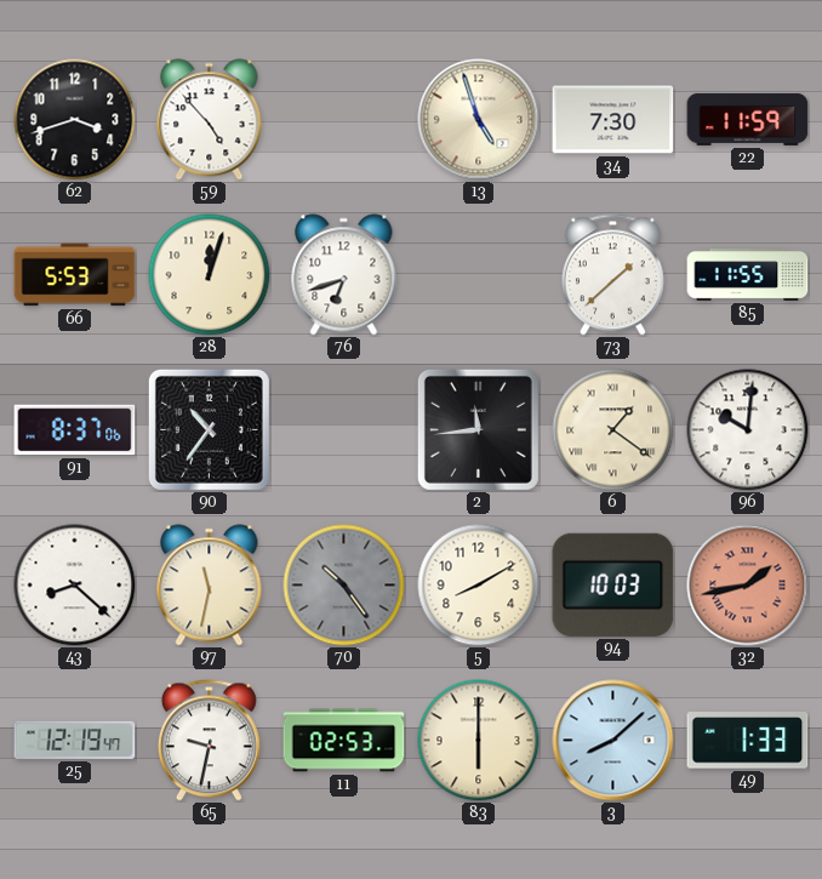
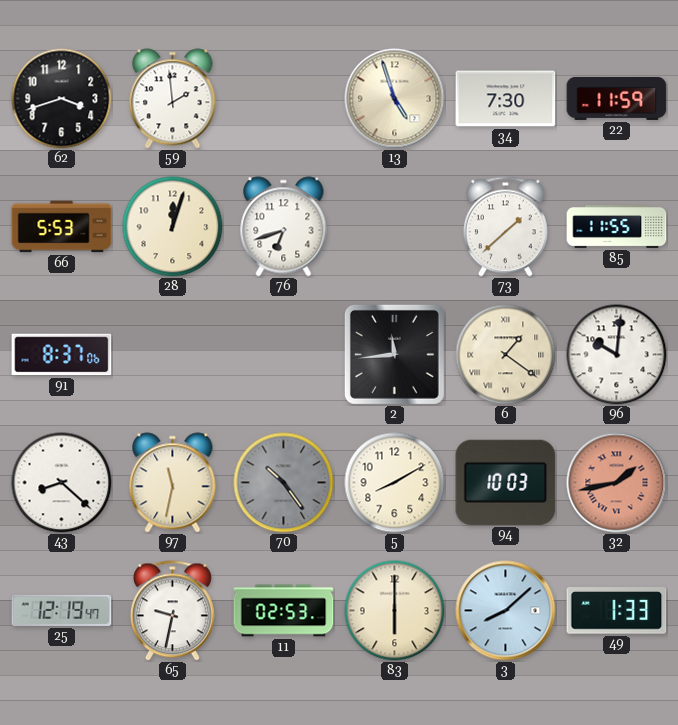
59: 4:53 -> 1:59 (173, 99)
90: 10:36 -> none (209, 429)
